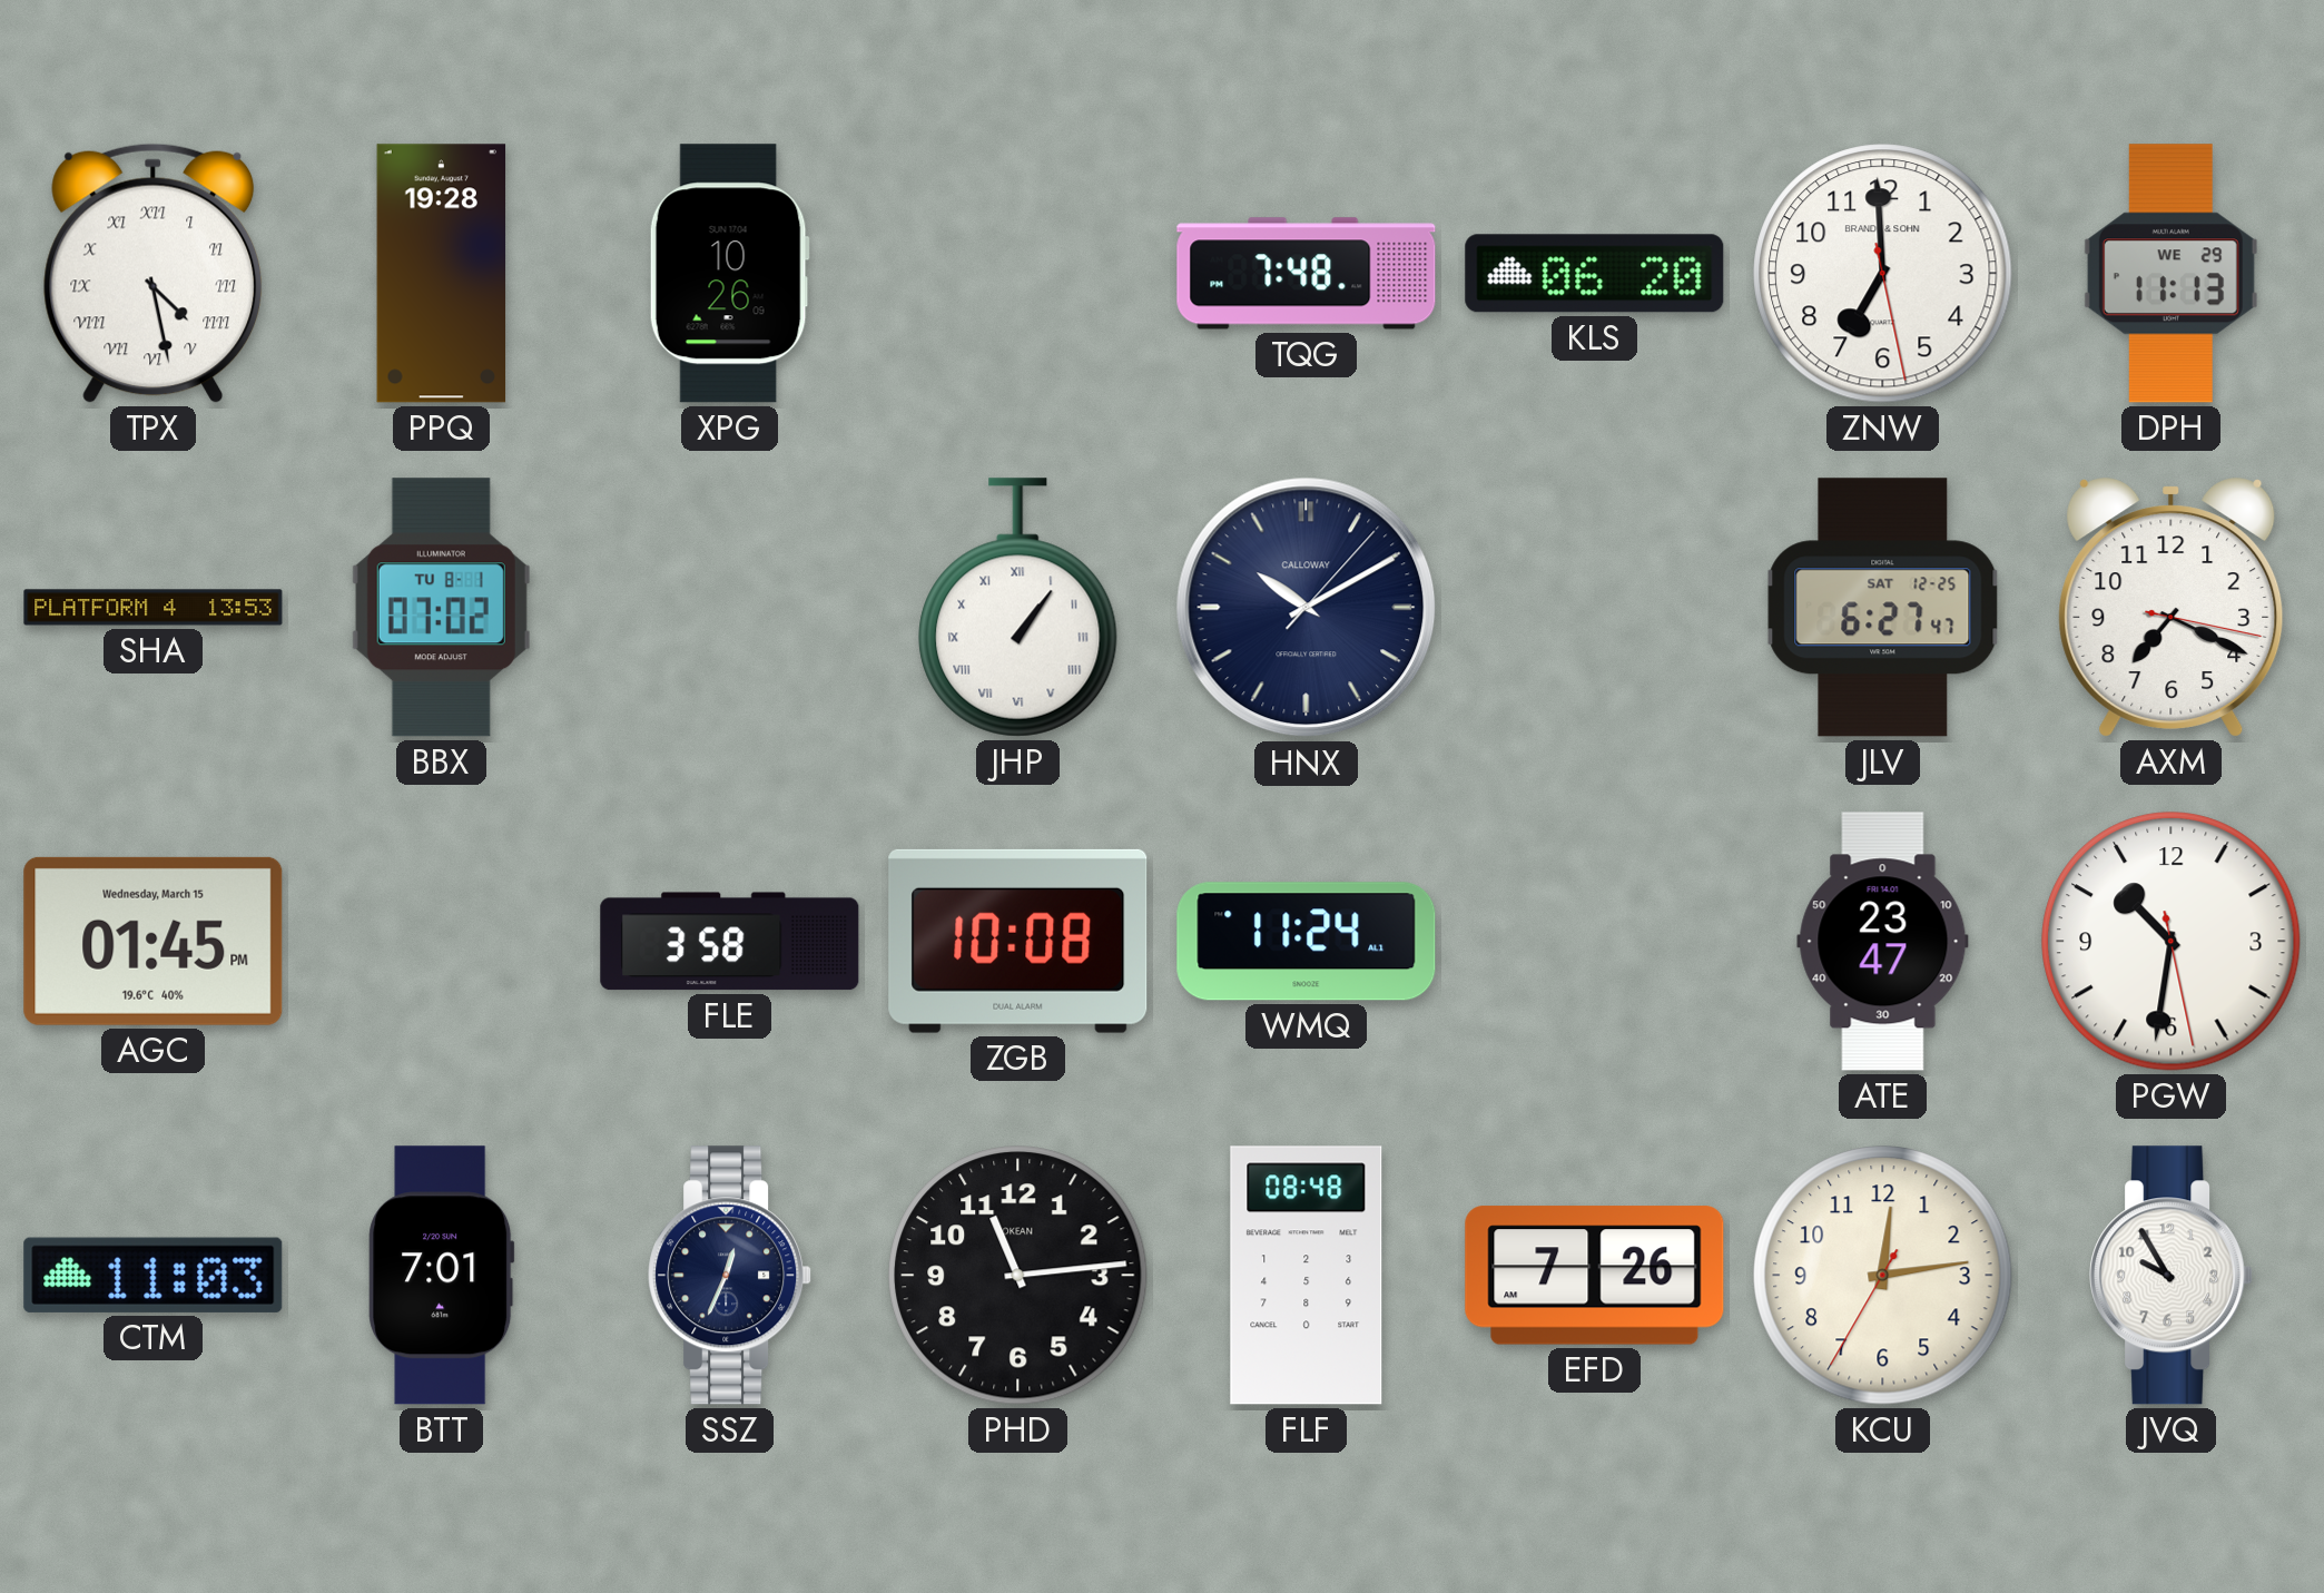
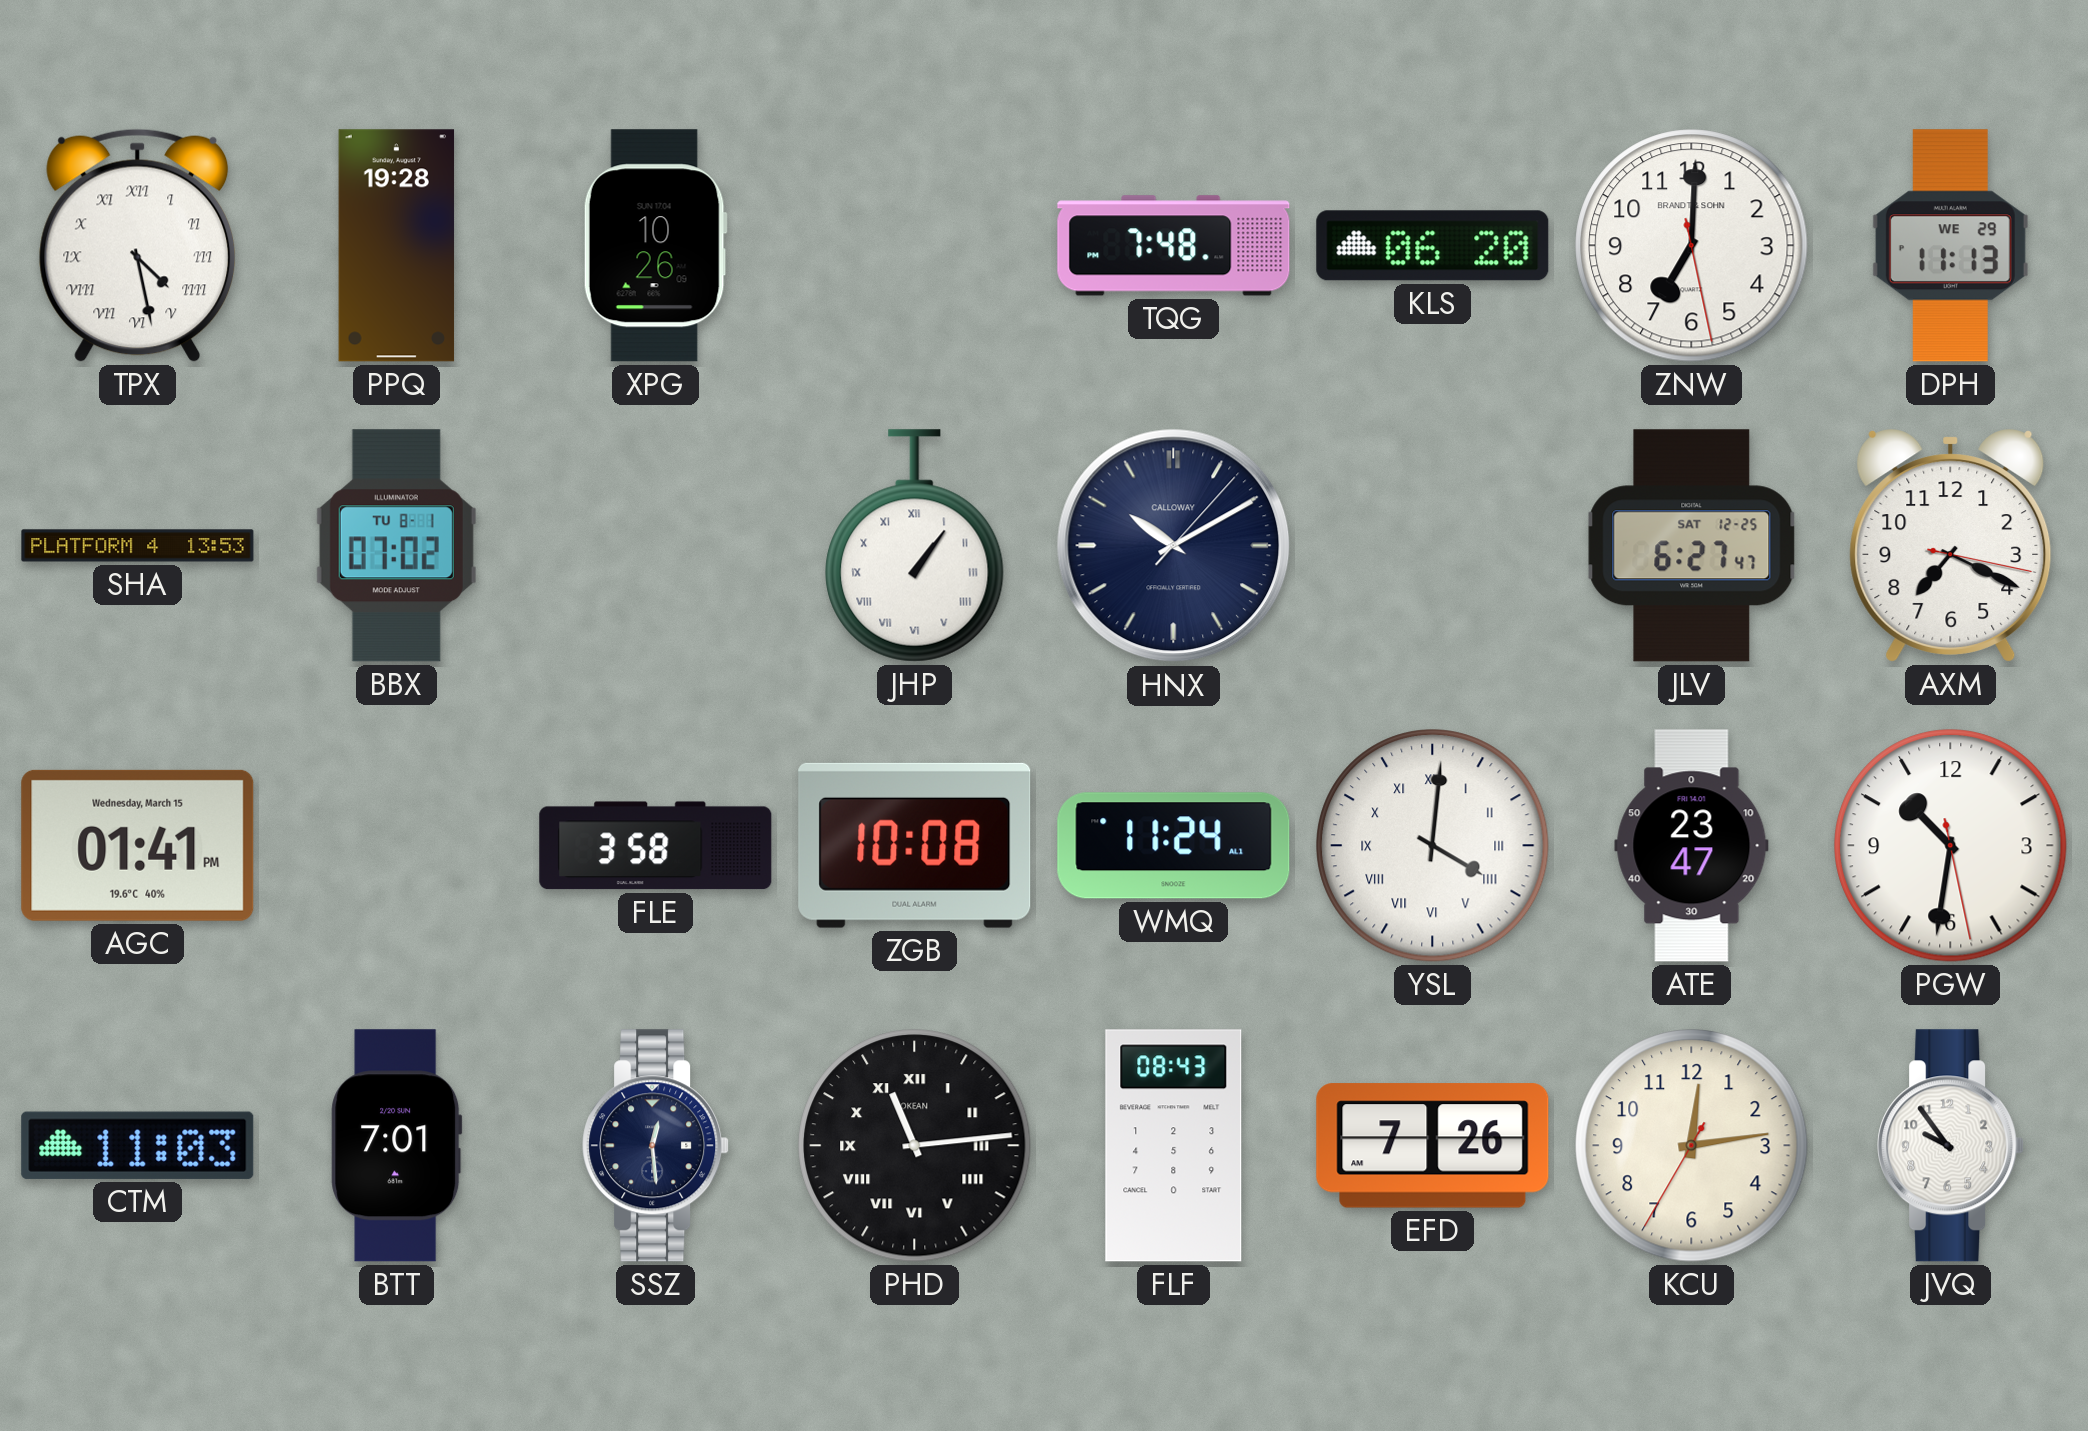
ZNW: 6:59 -> 7:00 (1692, 246)
AGC: 01:45 -> 01:41 (138, 845)
YSL: none -> 4:01 (1433, 846)
SSZ: 12:34 -> 12:29 (656, 1146)
PHD numerals: Arabic -> Roman (915, 1146)
FLF: 08:48 -> 08:43 (1174, 1146)
JVQ: 9:55 -> 9:54 (1951, 1146)
